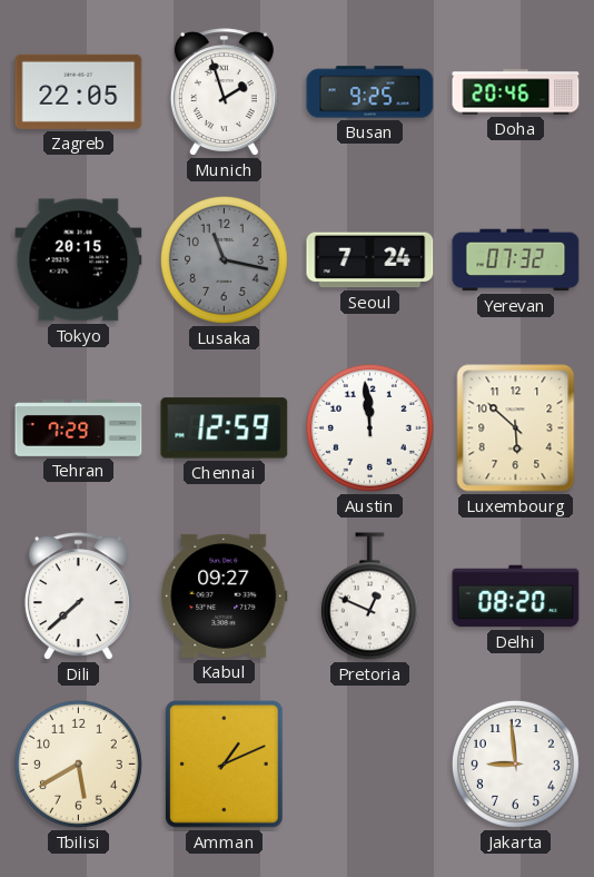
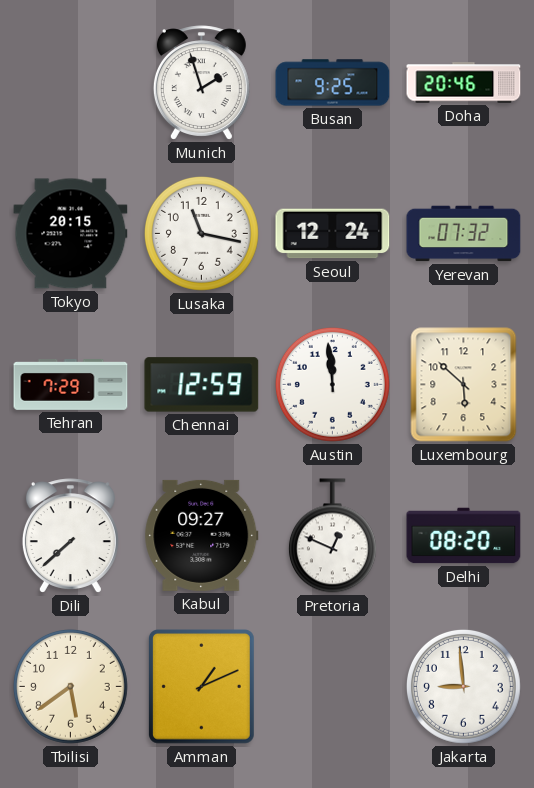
Zagreb: 22:05 -> none (79, 91)
Lusaka dial: grey -> white (201, 233)
Seoul: 7:24 -> 12:24 (333, 234)
Tbilisi: 5:40 -> 5:39 (70, 686)
